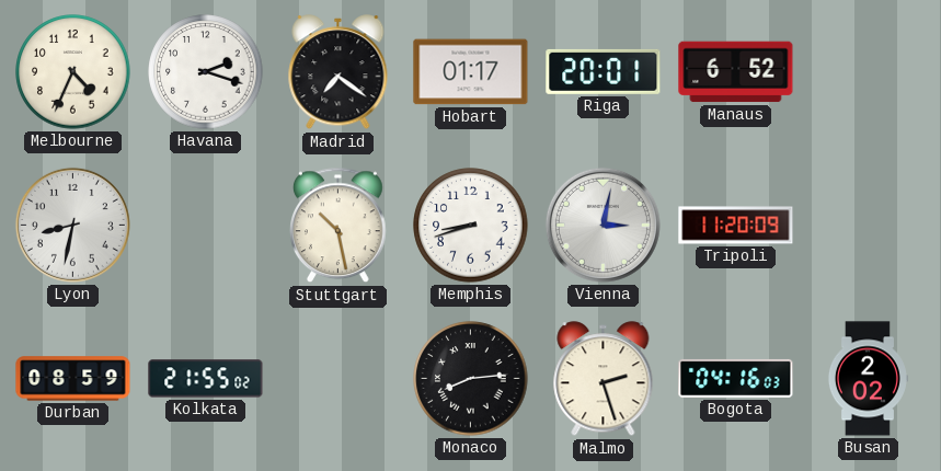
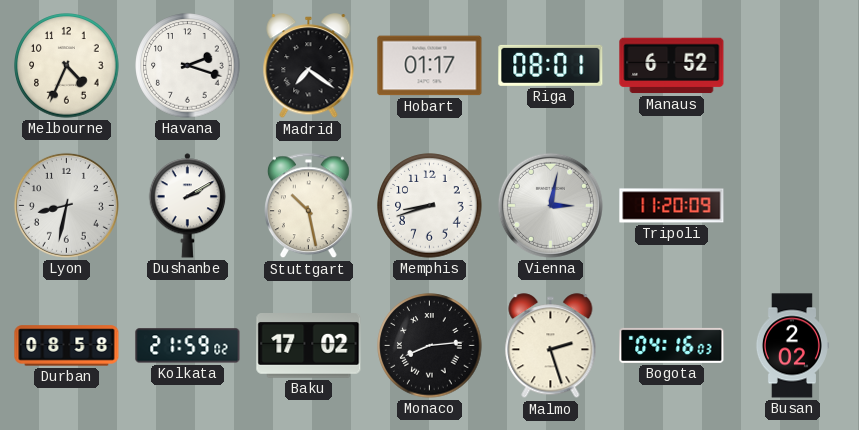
Riga: 20:01 -> 08:01 (551, 65)
Dushanbe: none -> 2:10 (188, 206)
Durban: 08:59 -> 08:58 (67, 346)
Kolkata: 21:55 -> 21:59 (188, 346)
Baku: none -> 17:02 (309, 346)
